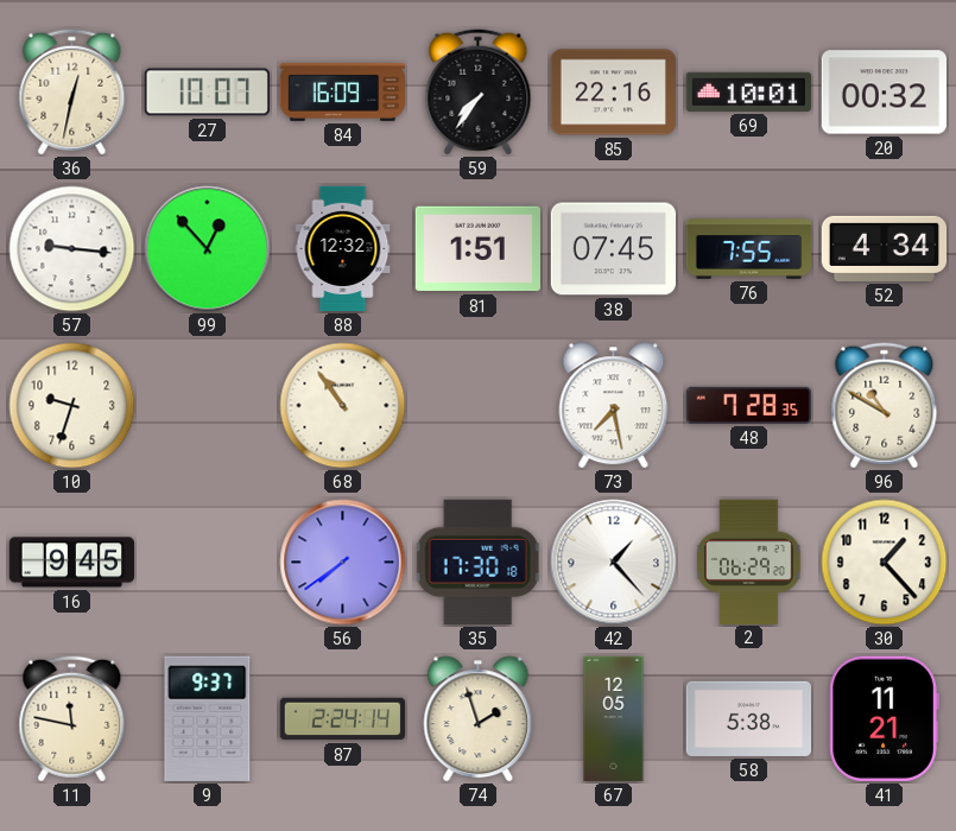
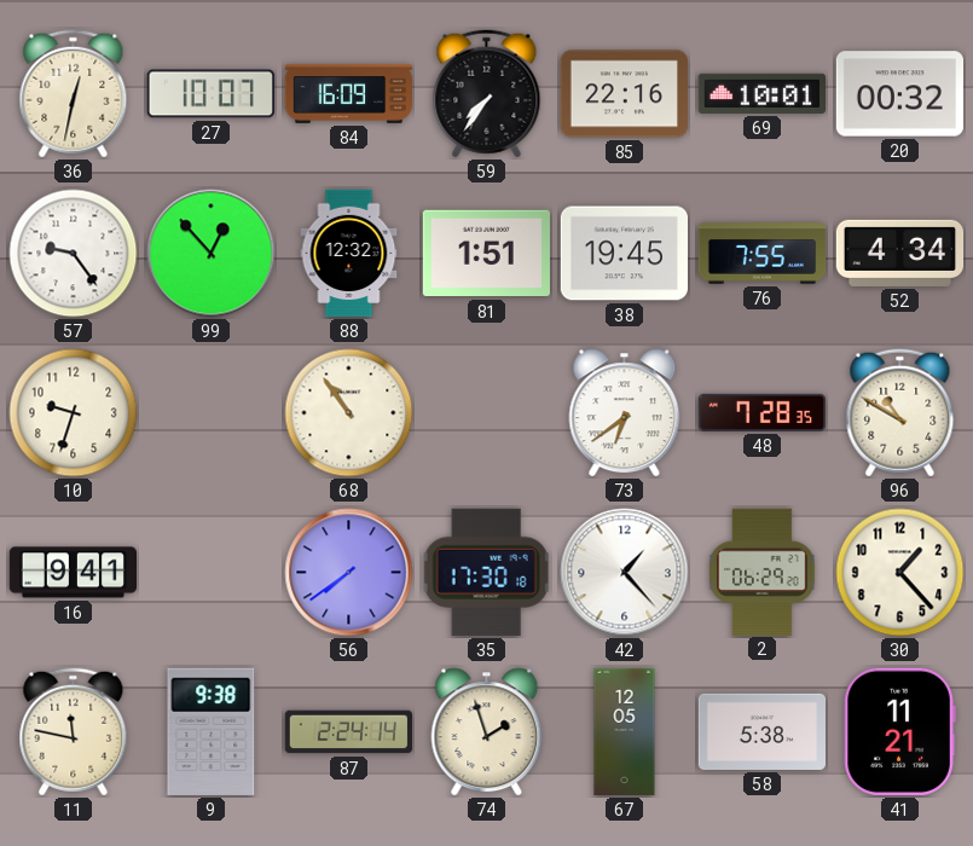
57: 9:16 -> 9:24 (74, 254)
38: 07:45 -> 19:45 (624, 254)
73: 7:28 -> 6:39 (625, 413)
16: 9:45 -> 9:41 (73, 573)
9: 9:37 -> 9:38 (212, 731)
